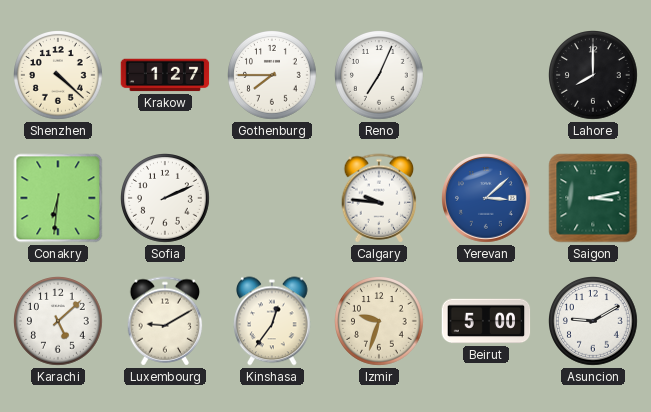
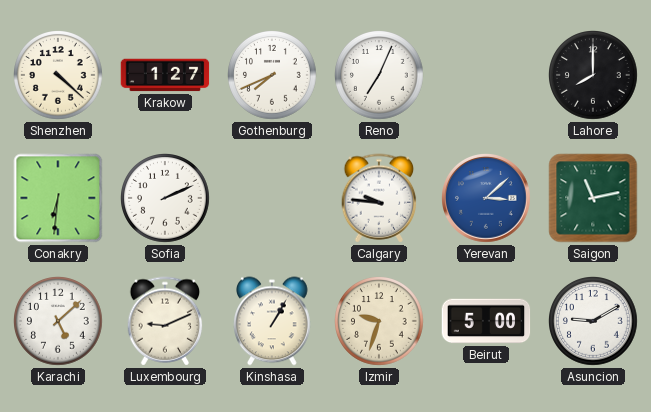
Gothenburg: 7:45 -> 7:41 (273, 76)
Saigon: 3:13 -> 11:13 (593, 198)
Luxembourg: 9:10 -> 9:11 (165, 321)
Kinshasa: 12:36 -> 1:05 (273, 321)
